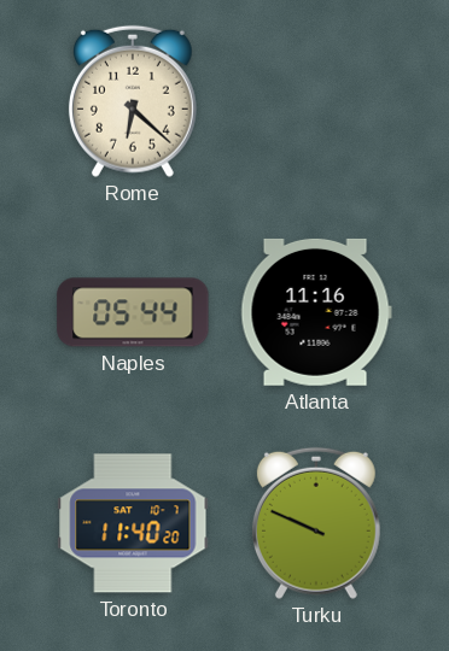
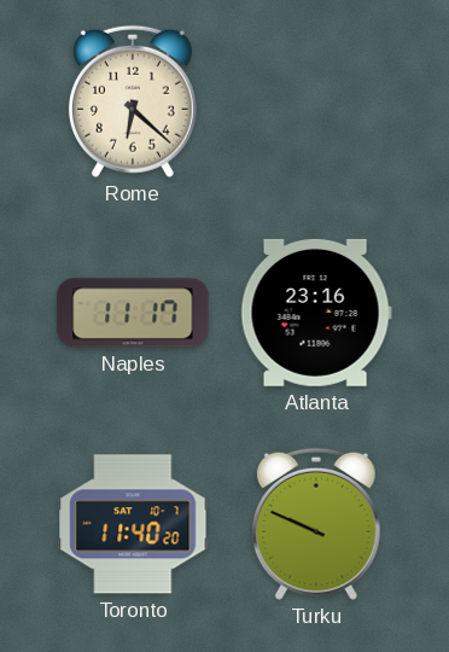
Naples: 05:44 -> 11:17 (133, 313)
Atlanta: 11:16 -> 23:16 (316, 313)
